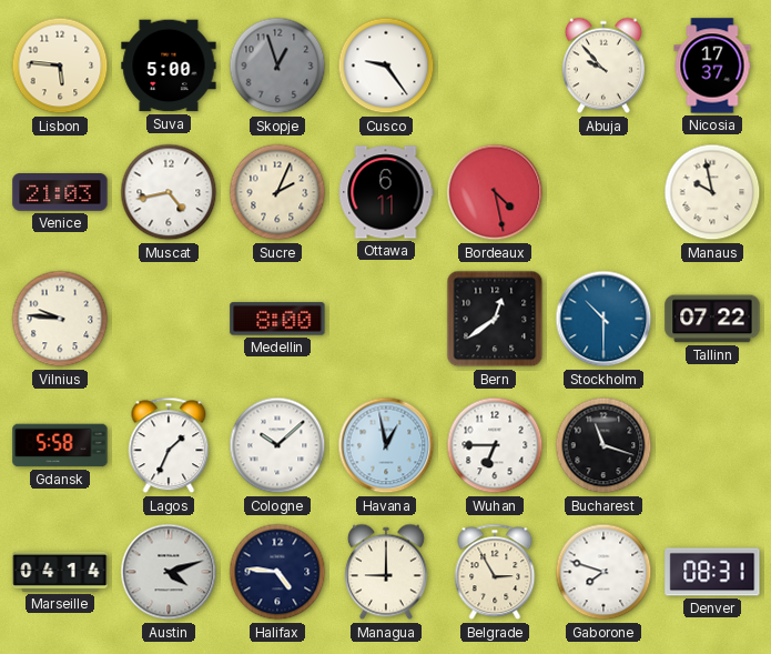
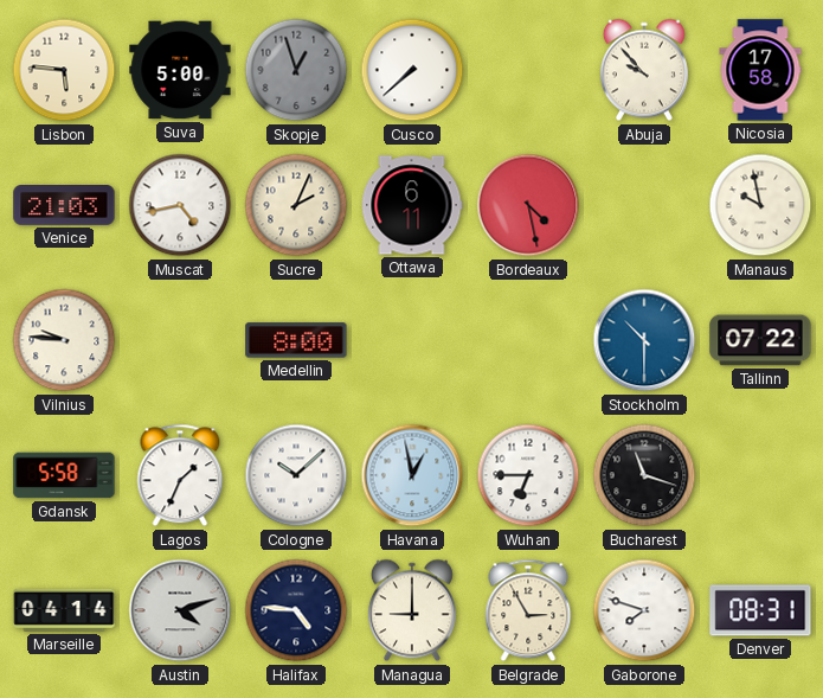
Cusco: 9:24 -> 7:38 (412, 70)
Nicosia: 17:37 -> 17:58 (760, 70)
Bern: 12:39 -> none (495, 319)
